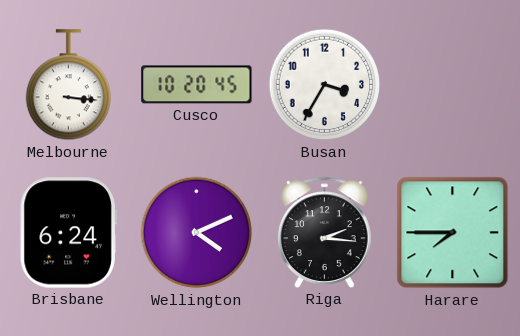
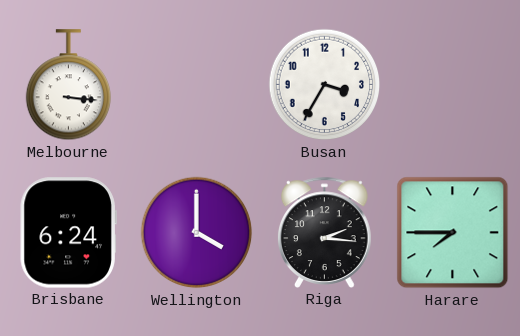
Cusco: 10:20 -> none (197, 85)
Wellington: 4:11 -> 4:00 (197, 233)
